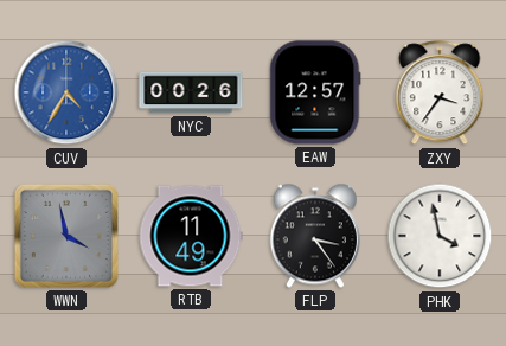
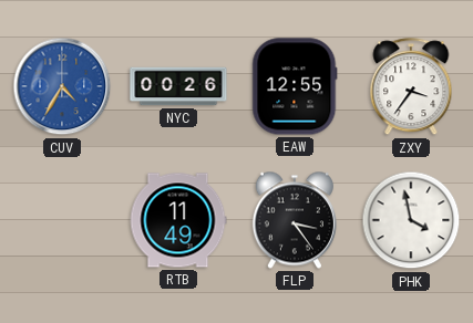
EAW: 12:57 -> 12:55 (295, 86)
WWN: 3:58 -> none (66, 236)
